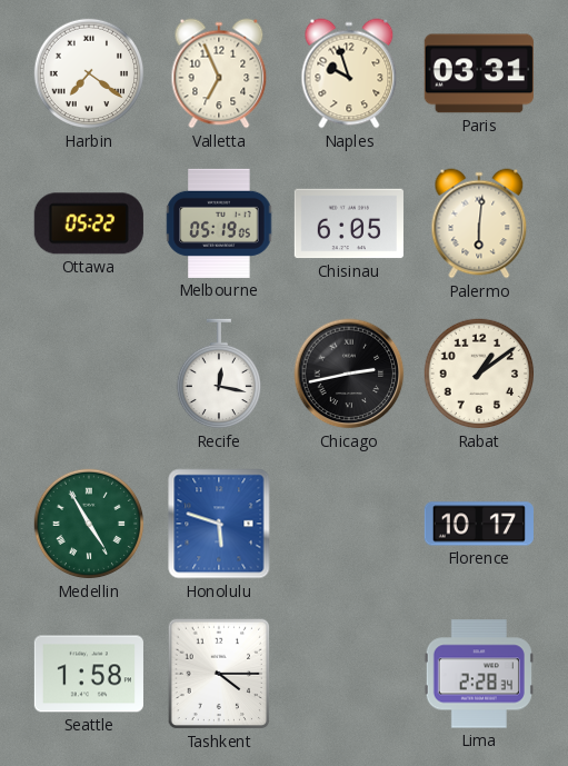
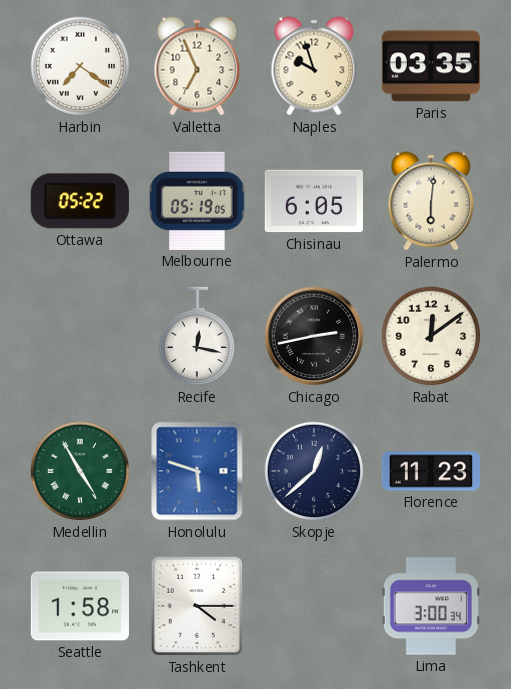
Paris: 03:31 -> 03:35 (431, 66)
Rabat: 1:09 -> 12:09 (431, 336)
Skopje: none -> 12:38 (314, 471)
Florence: 10:17 -> 11:23 (431, 471)
Lima: 2:28 -> 3:00 (431, 606)
